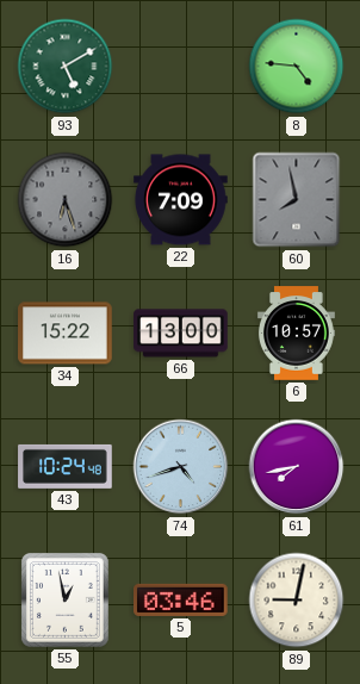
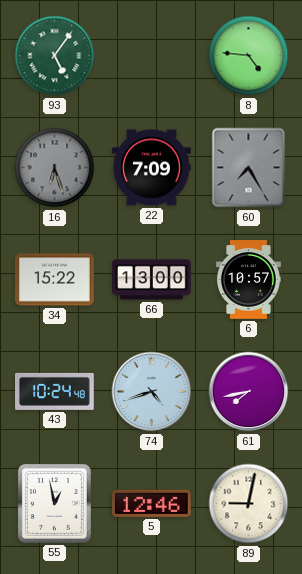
93: 5:10 -> 5:06 (55, 56)
60: 7:58 -> 7:25 (249, 168)
5: 03:46 -> 12:46 (152, 503)
